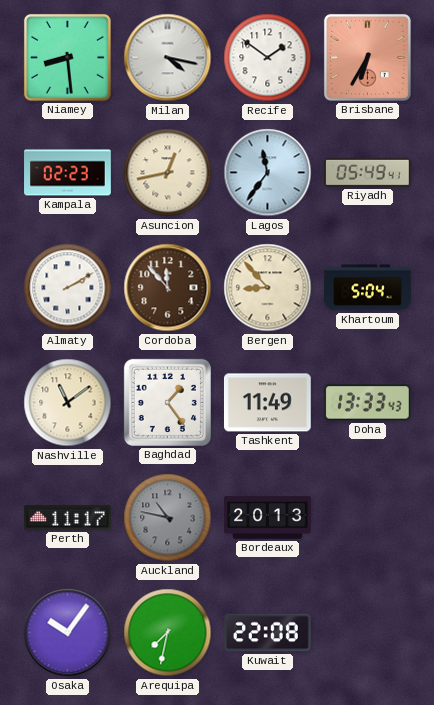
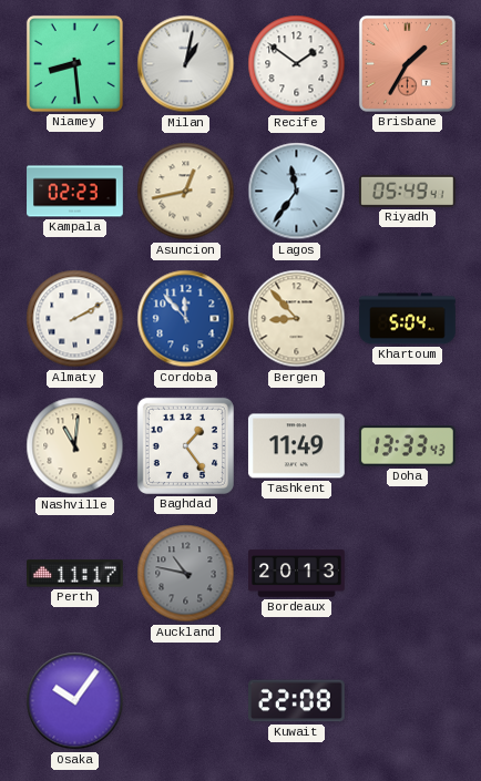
Milan: 4:17 -> 1:02 (186, 64)
Brisbane: 6:35 -> 1:35 (407, 63)
Cordoba dial: brown -> blue (186, 319)
Nashville: 11:09 -> 11:01 (75, 446)
Arequipa: 7:32 -> none (168, 633)
